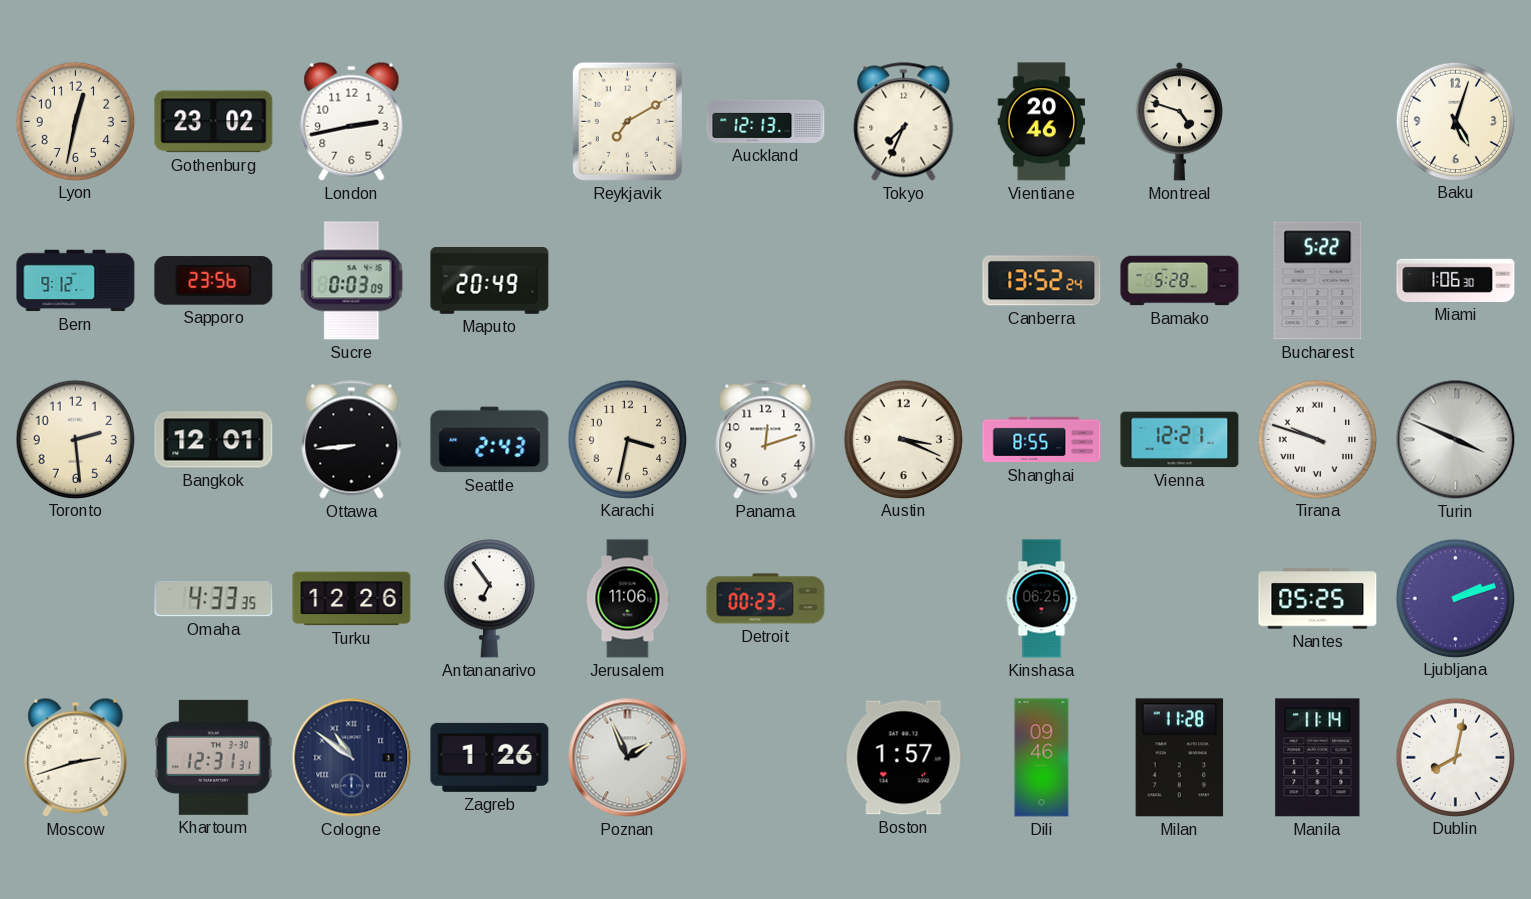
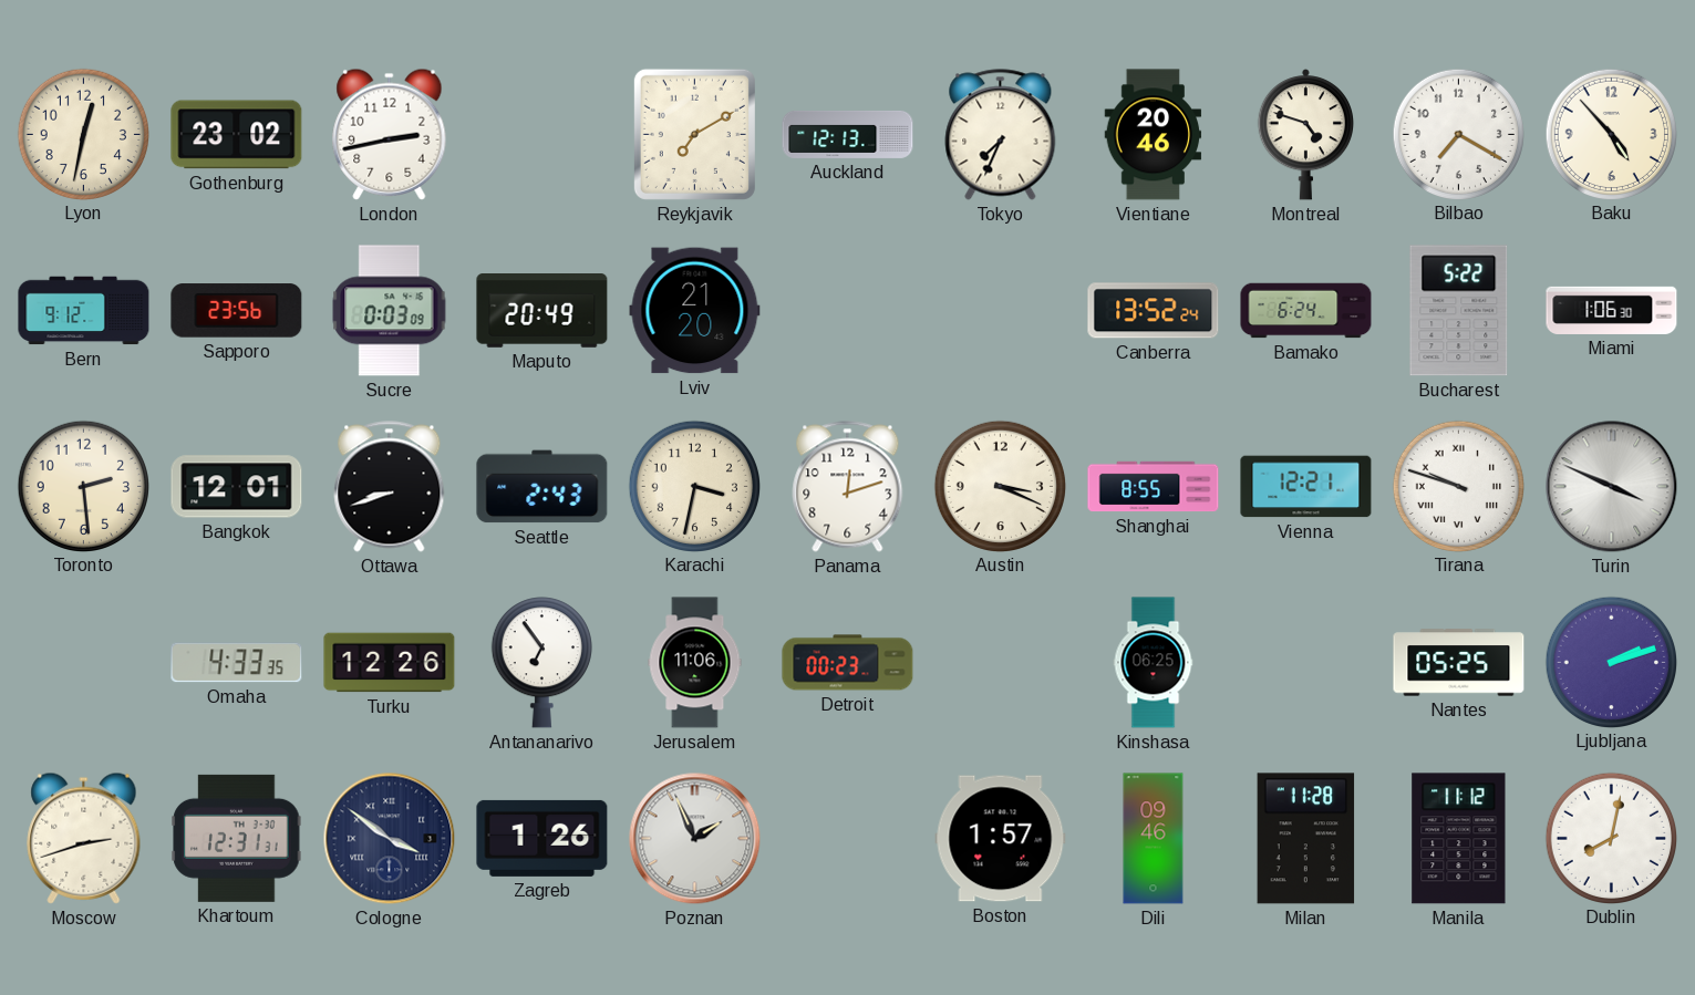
Bilbao: none -> 7:20 (1458, 134)
Baku: 5:03 -> 4:53 (1611, 134)
Lviv: none -> 21:20 (695, 311)
Bamako: 5:28 -> 6:24 (1306, 311)
Ottawa: 8:44 -> 8:42 (390, 487)
Cologne: 10:51 -> 3:51 (390, 839)
Manila: 11:14 -> 11:12 (1459, 839)
